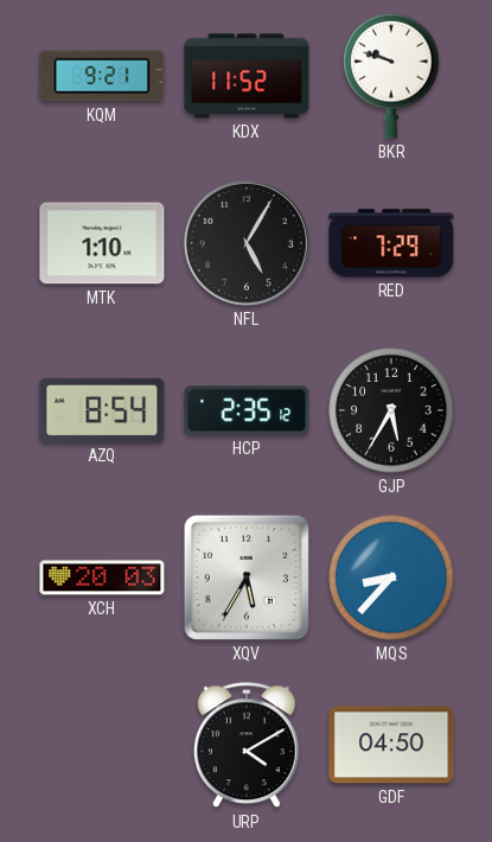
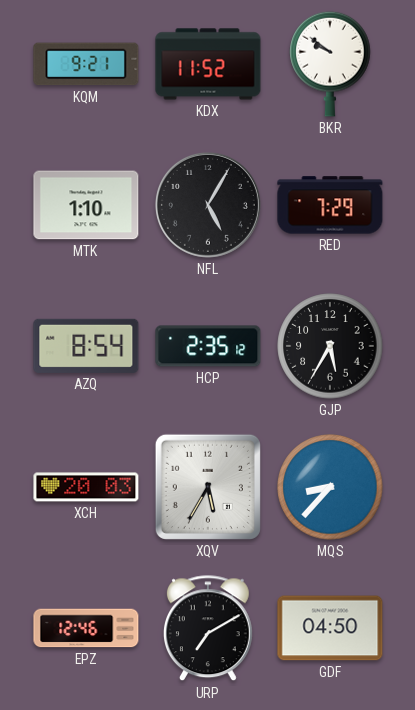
BKR: 9:48 -> 9:51 (330, 64)
EPZ: none -> 12:46 (86, 628)
URP: 4:10 -> 7:10 (208, 629)
